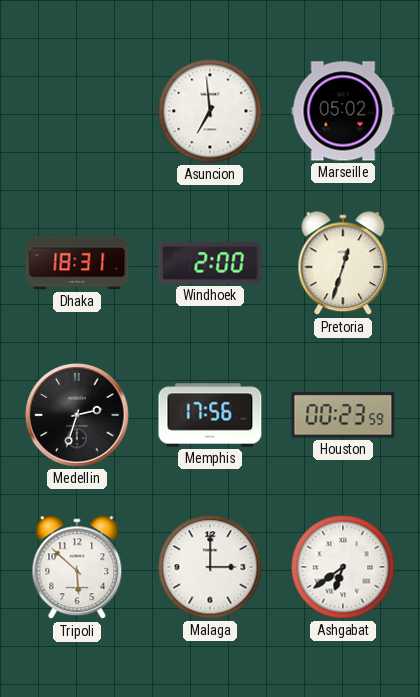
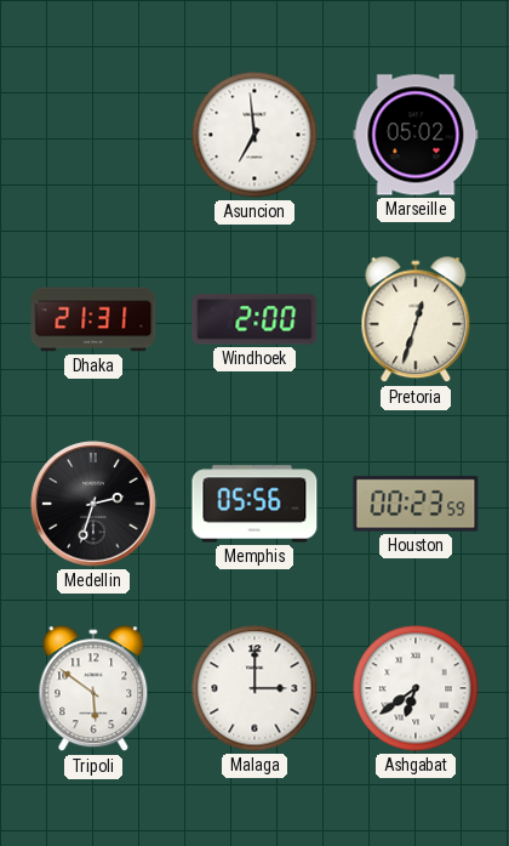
Dhaka: 18:31 -> 21:31 (93, 319)
Memphis: 17:56 -> 05:56 (254, 504)
Tripoli: 5:52 -> 5:51 (93, 689)
